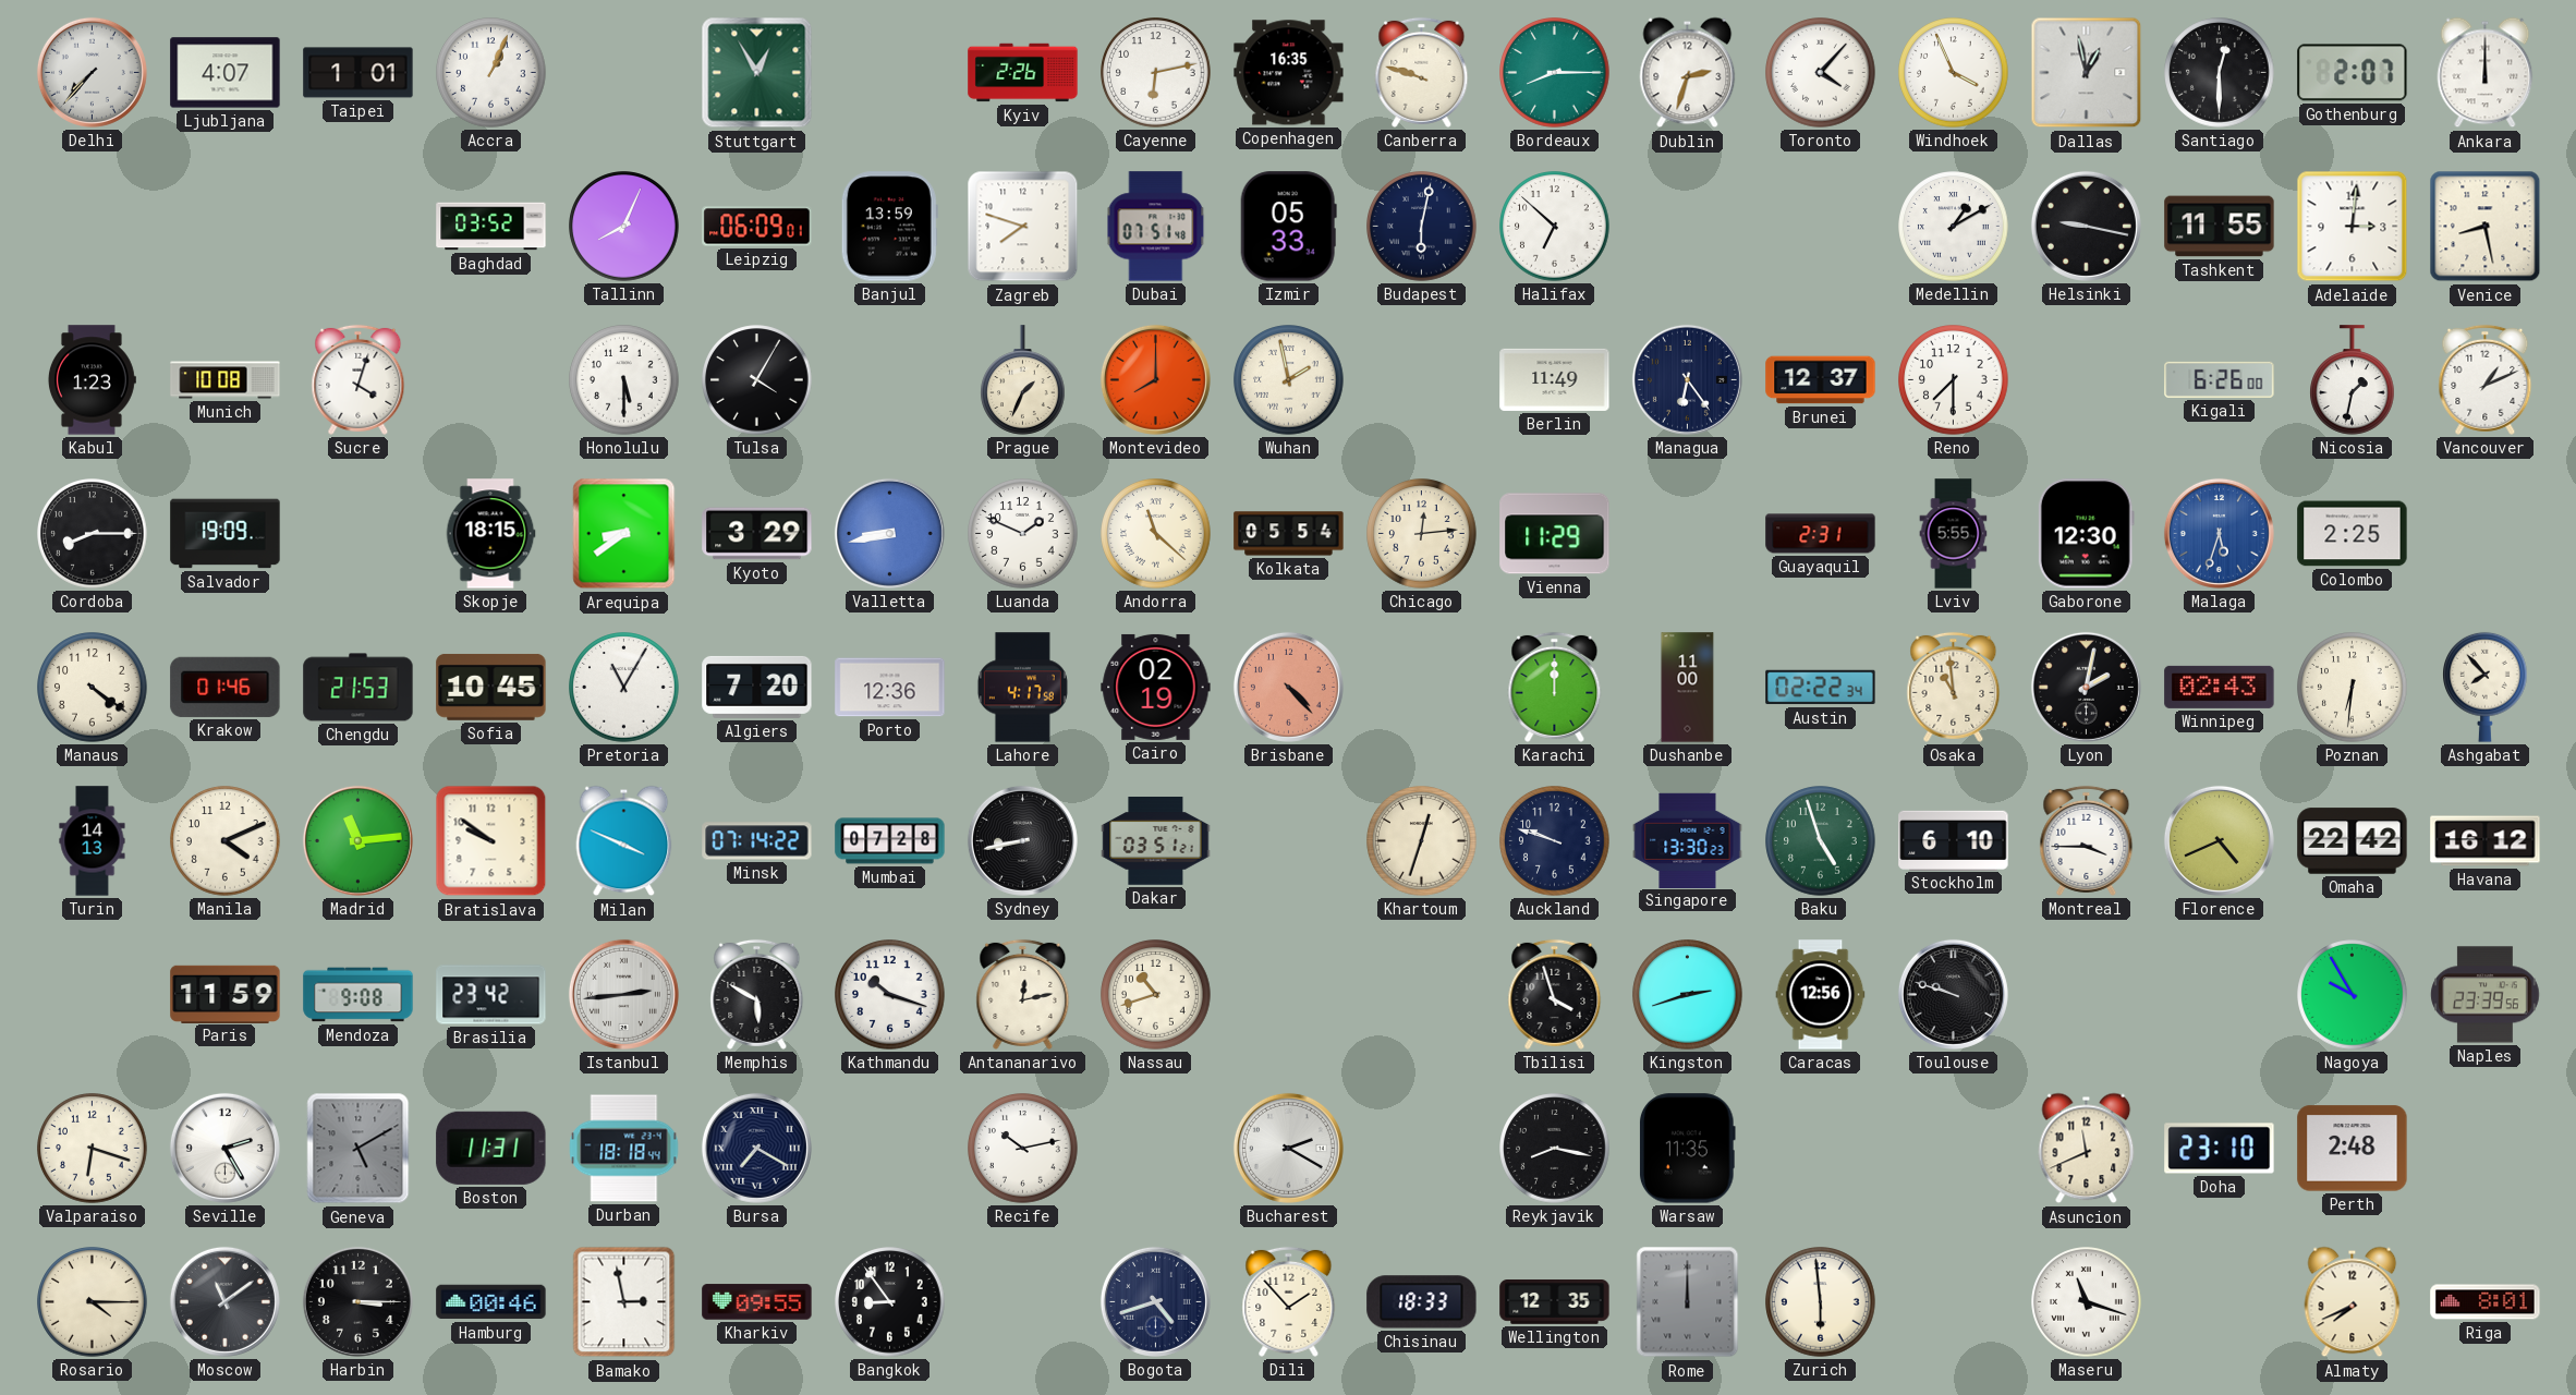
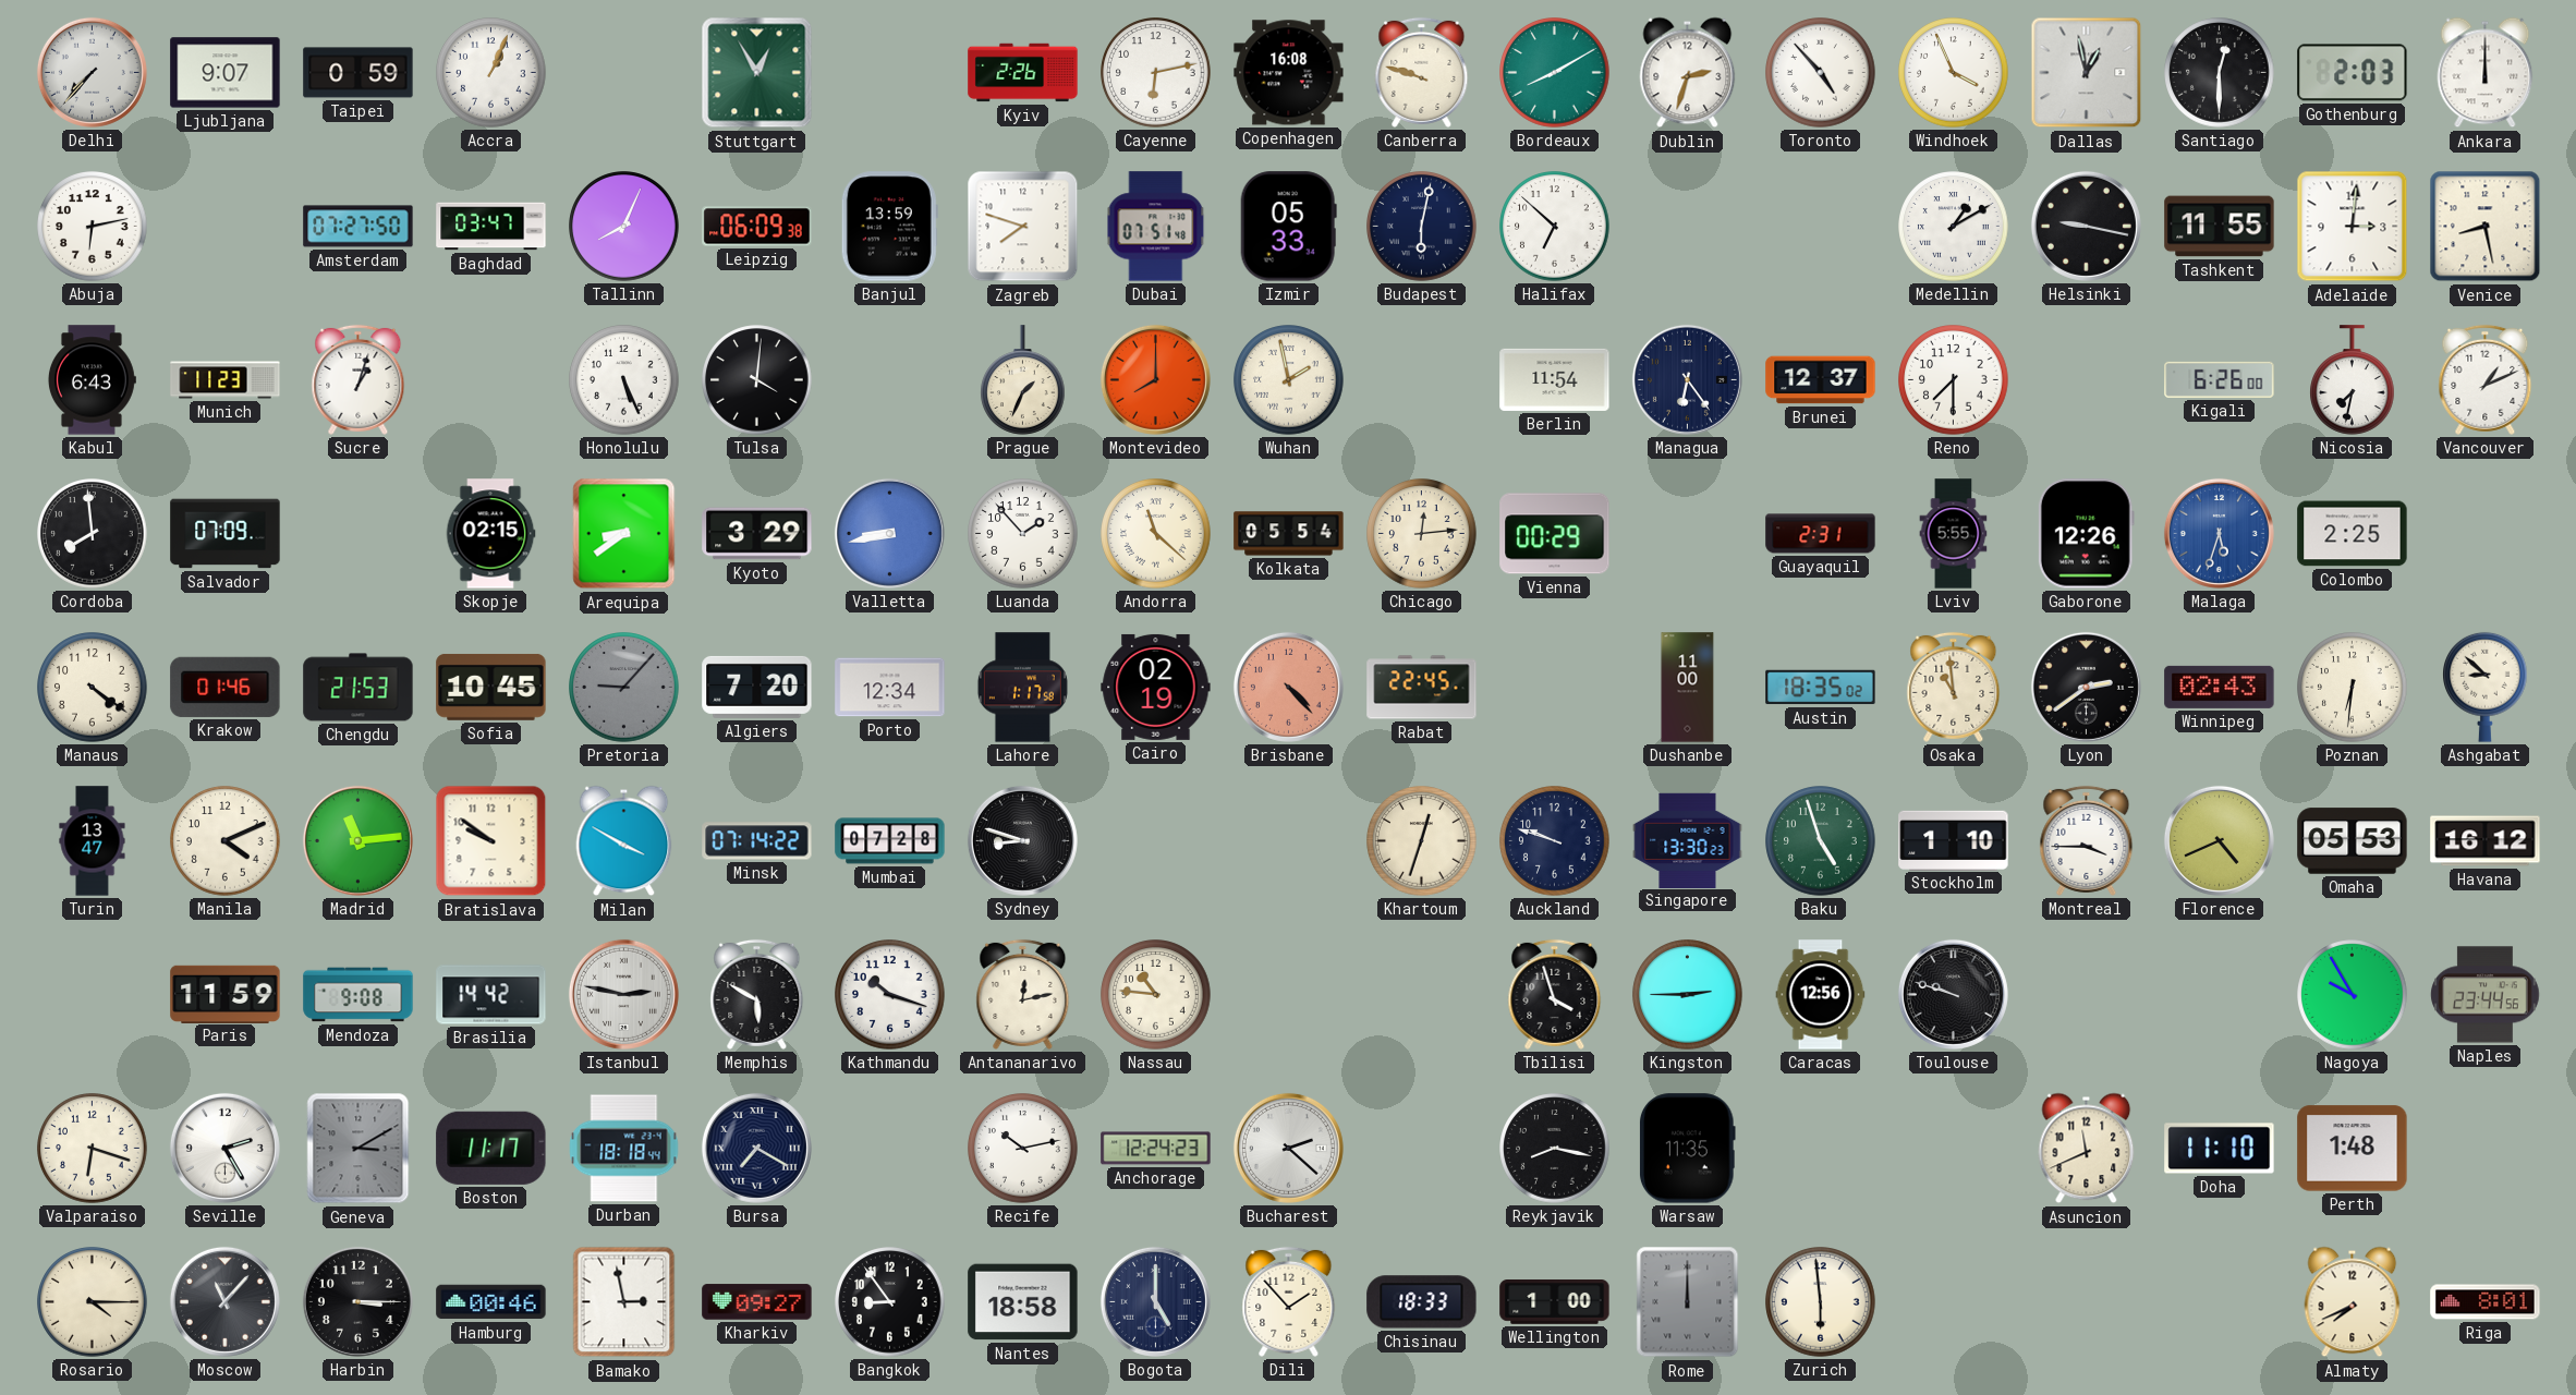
Ljubljana: 4:07 -> 9:07 (226, 73)
Taipei: 1:01 -> 0:59 (359, 73)
Copenhagen: 16:35 -> 16:08 (1289, 73)
Bordeaux: 8:15 -> 8:10 (1555, 73)
Toronto: 4:07 -> 4:53 (1821, 73)
Gothenburg: 2:07 -> 2:03 (2353, 73)
Abuja: none -> 6:13 (93, 227)
Amsterdam: none -> 07:27 (359, 227)
Baghdad: 03:52 -> 03:47 (491, 227)
Leipzig: 06:09:01 -> 06:09:38 (757, 227)
Kabul: 1:23 -> 6:43 (92, 380)
Munich: 10:08 -> 11:23 (226, 380)
Sucre: 4:03 -> 1:03 (359, 379)
Honolulu: 5:30 -> 5:26 (624, 380)
Tulsa: 4:05 -> 4:01 (757, 380)
Berlin: 11:49 -> 11:54 (1555, 379)
Nicosia: 1:32 -> 7:32 (2353, 380)
Cordoba: 8:15 -> 7:59 (93, 534)
Salvador: 19:09 -> 07:09 (226, 534)
Skopje: 18:15 -> 02:15 (490, 534)
Luanda: 1:49 -> 1:53 (1023, 534)
Vienna: 11:29 -> 00:29 (1555, 534)
Gaborone: 12:30 -> 12:26 (2086, 534)
Pretoria: 11:05 -> 9:07 (624, 688)
Pretoria dial: white -> grey (624, 688)
Porto: 12:36 -> 12:34 (890, 688)
Lahore: 4:17 -> 1:17 (1022, 688)
Rabat: none -> 22:45 (1422, 688)
Karachi: 12:00 -> none (1555, 687)
Austin: 02:22 -> 18:35 (1821, 688)
Lyon: 2:02 -> 2:39 (2086, 687)
Ashgabat: 7:53 -> 8:52 (2486, 687)
Turin: 14:13 -> 13:47 (93, 841)
Milan: 3:49 -> 3:50 (624, 841)
Sydney: 8:43 -> 8:48 (1022, 840)
Dakar: 03:51 -> none (1156, 841)
Stockholm: 6:10 -> 1:10 (1954, 840)
Omaha: 22:42 -> 05:53 (2353, 841)
Brasilia: 23:42 -> 14:42 (491, 995)
Istanbul: 2:44 -> 2:47 (623, 994)
Nassau: 10:42 -> 10:46 (1156, 995)
Kingston: 2:42 -> 2:45 (1688, 995)
Naples: 23:39 -> 23:44 (2486, 995)
Geneva: 5:10 -> 3:10 (359, 1149)
Boston: 11:31 -> 11:17 (491, 1148)
Anchorage: none -> 12:24 (1156, 1149)
Bucharest: 2:20 -> 2:22 (1288, 1148)
Doha: 23:10 -> 11:10 (2220, 1149)
Perth: 2:48 -> 1:48 (2353, 1149)
Moscow: 11:09 -> 11:07 (224, 1301)
Kharkiv: 09:55 -> 09:27 (757, 1302)
Nantes: none -> 18:58 (1023, 1302)
Bogota: 4:42 -> 5:00 (1155, 1301)
Wellington: 12:35 -> 1:00 (1555, 1302)
Maseru: 11:18 -> none (2087, 1302)
